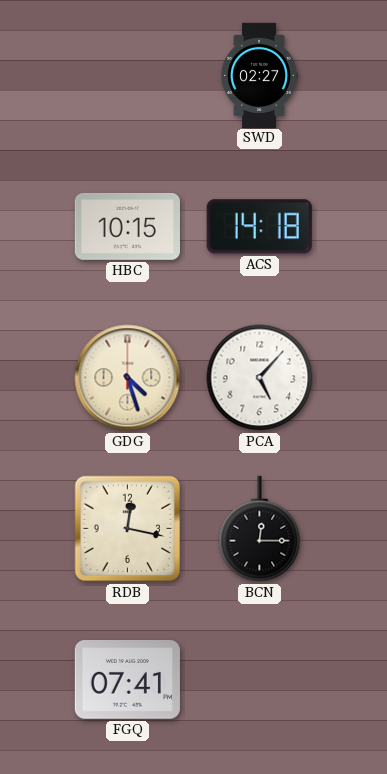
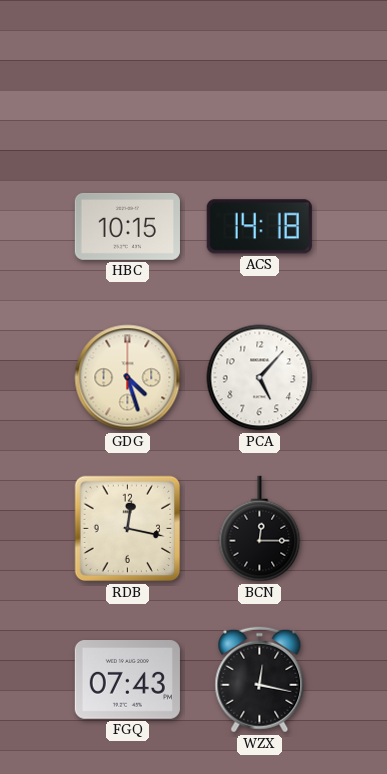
SWD: 02:27 -> none (259, 75)
FGQ: 07:41 -> 07:43 (127, 680)
WZX: none -> 12:17 (260, 680)
